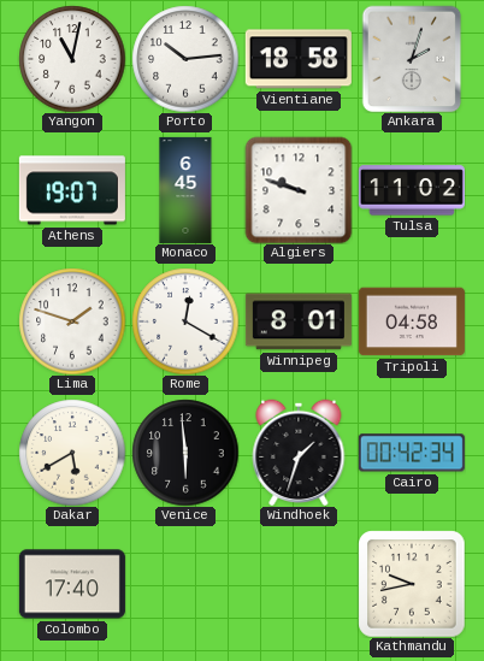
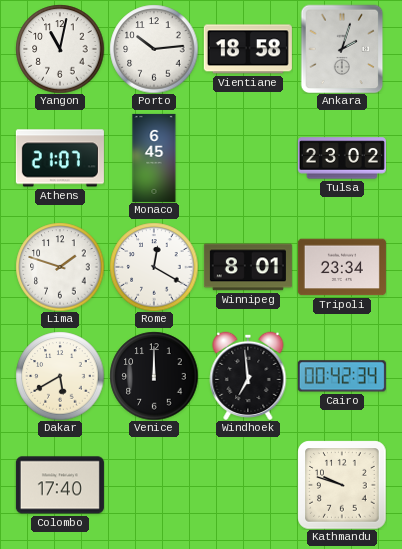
Athens: 19:07 -> 21:07 (60, 158)
Algiers: 9:48 -> none (299, 190)
Tulsa: 11:02 -> 23:02 (342, 158)
Tripoli: 04:58 -> 23:34 (342, 267)
Venice: 5:59 -> 12:00 (154, 376)
Windhoek: 1:33 -> 6:59 (248, 376)
Kathmandu: 9:43 -> 9:48 (342, 485)
